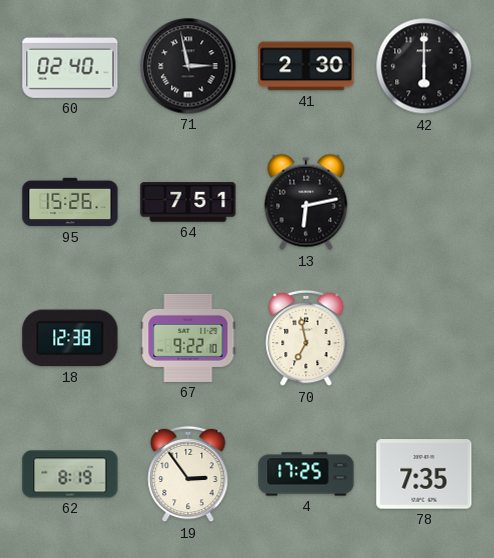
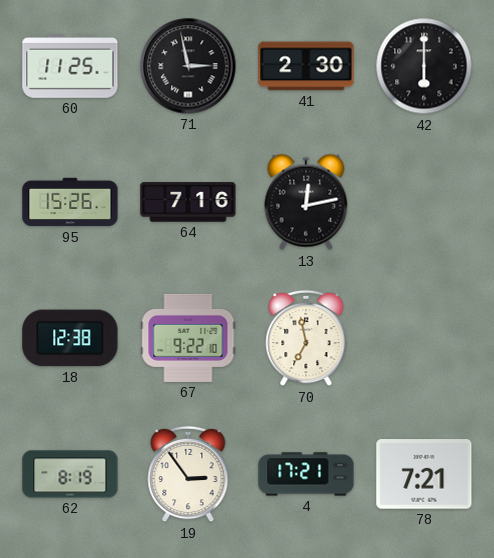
60: 02:40 -> 11:25 (70, 66)
64: 7:51 -> 7:16 (188, 202)
13: 6:13 -> 12:13 (306, 202)
4: 17:25 -> 17:21 (306, 474)
78: 7:35 -> 7:21 (424, 474)
